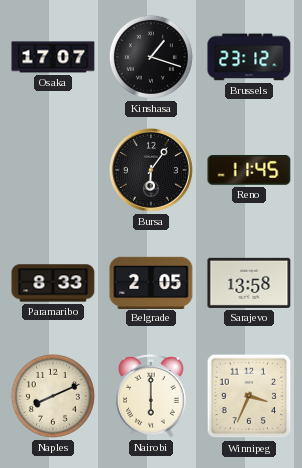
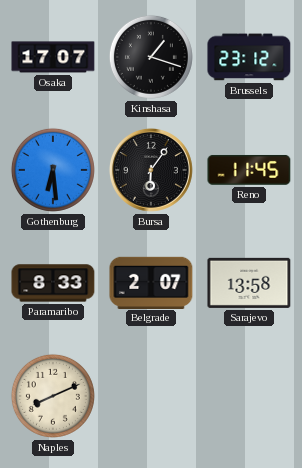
Gothenburg: none -> 6:29 (53, 170)
Belgrade: 2:05 -> 2:07 (151, 282)
Nairobi: 6:00 -> none (151, 396)
Winnipeg: 3:34 -> none (249, 396)
